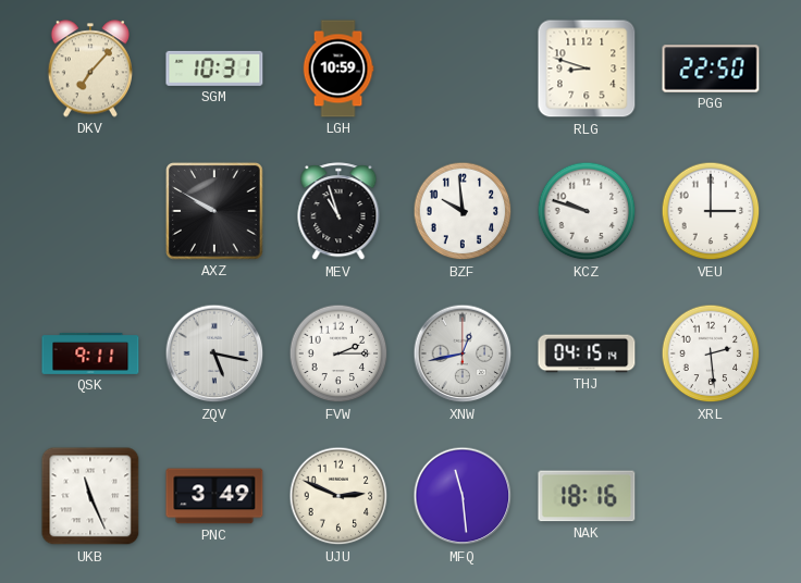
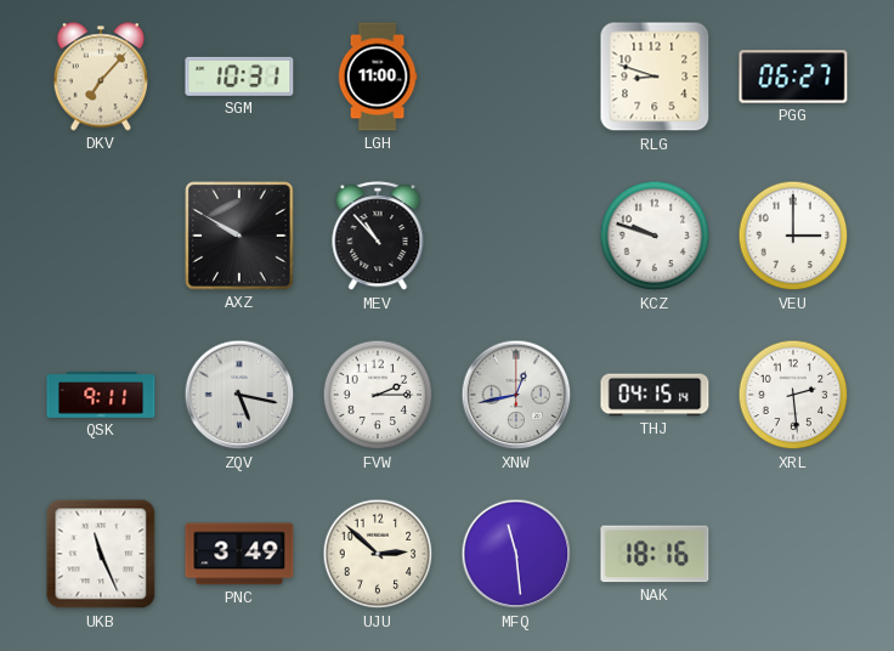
LGH: 10:59 -> 11:00 (378, 77)
PGG: 22:50 -> 06:27 (793, 77)
MEV: 10:57 -> 10:53 (378, 237)
BZF: 9:59 -> none (463, 211)
UJU: 2:49 -> 2:52 (378, 554)
